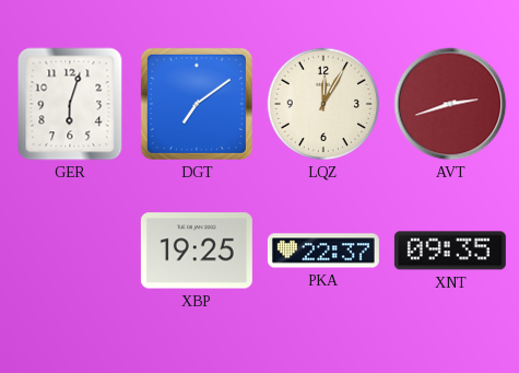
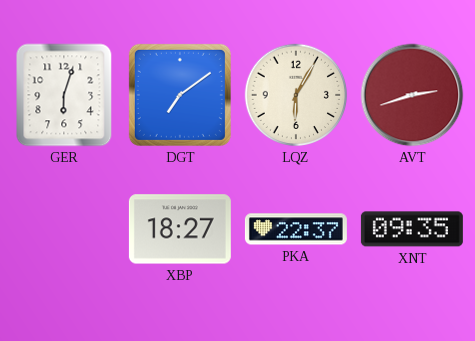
LQZ: 12:05 -> 6:05 (296, 95)
XBP: 19:25 -> 18:27 (180, 229)
